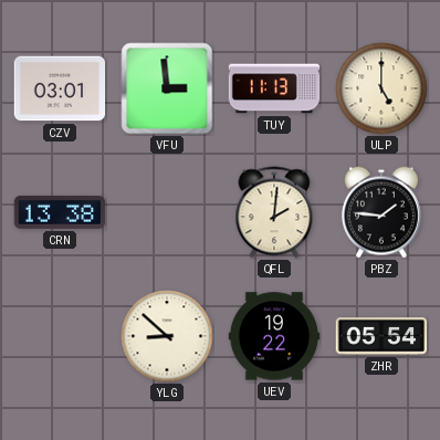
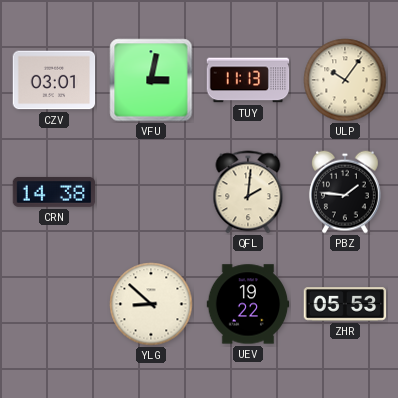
VFU: 2:59 -> 3:02 (151, 80)
ULP: 5:00 -> 10:06 (345, 80)
CRN: 13:38 -> 14:38 (54, 192)
ZHR: 05:54 -> 05:53 (345, 304)
